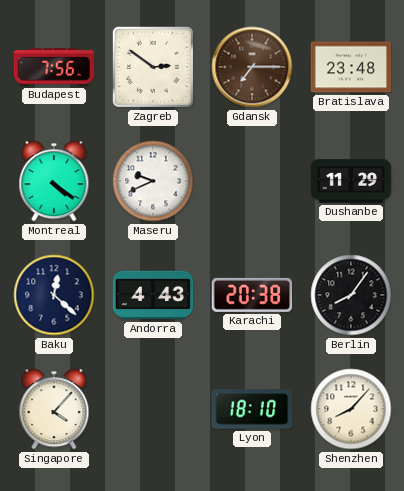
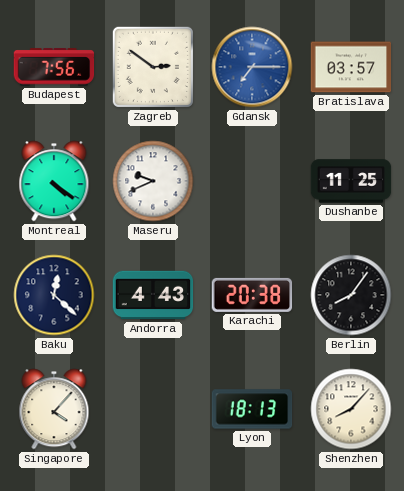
Gdansk dial: brown -> blue (252, 67)
Bratislava: 23:48 -> 03:57 (351, 67)
Dushanbe: 11:29 -> 11:25 (351, 181)
Lyon: 18:10 -> 18:13 (252, 409)
